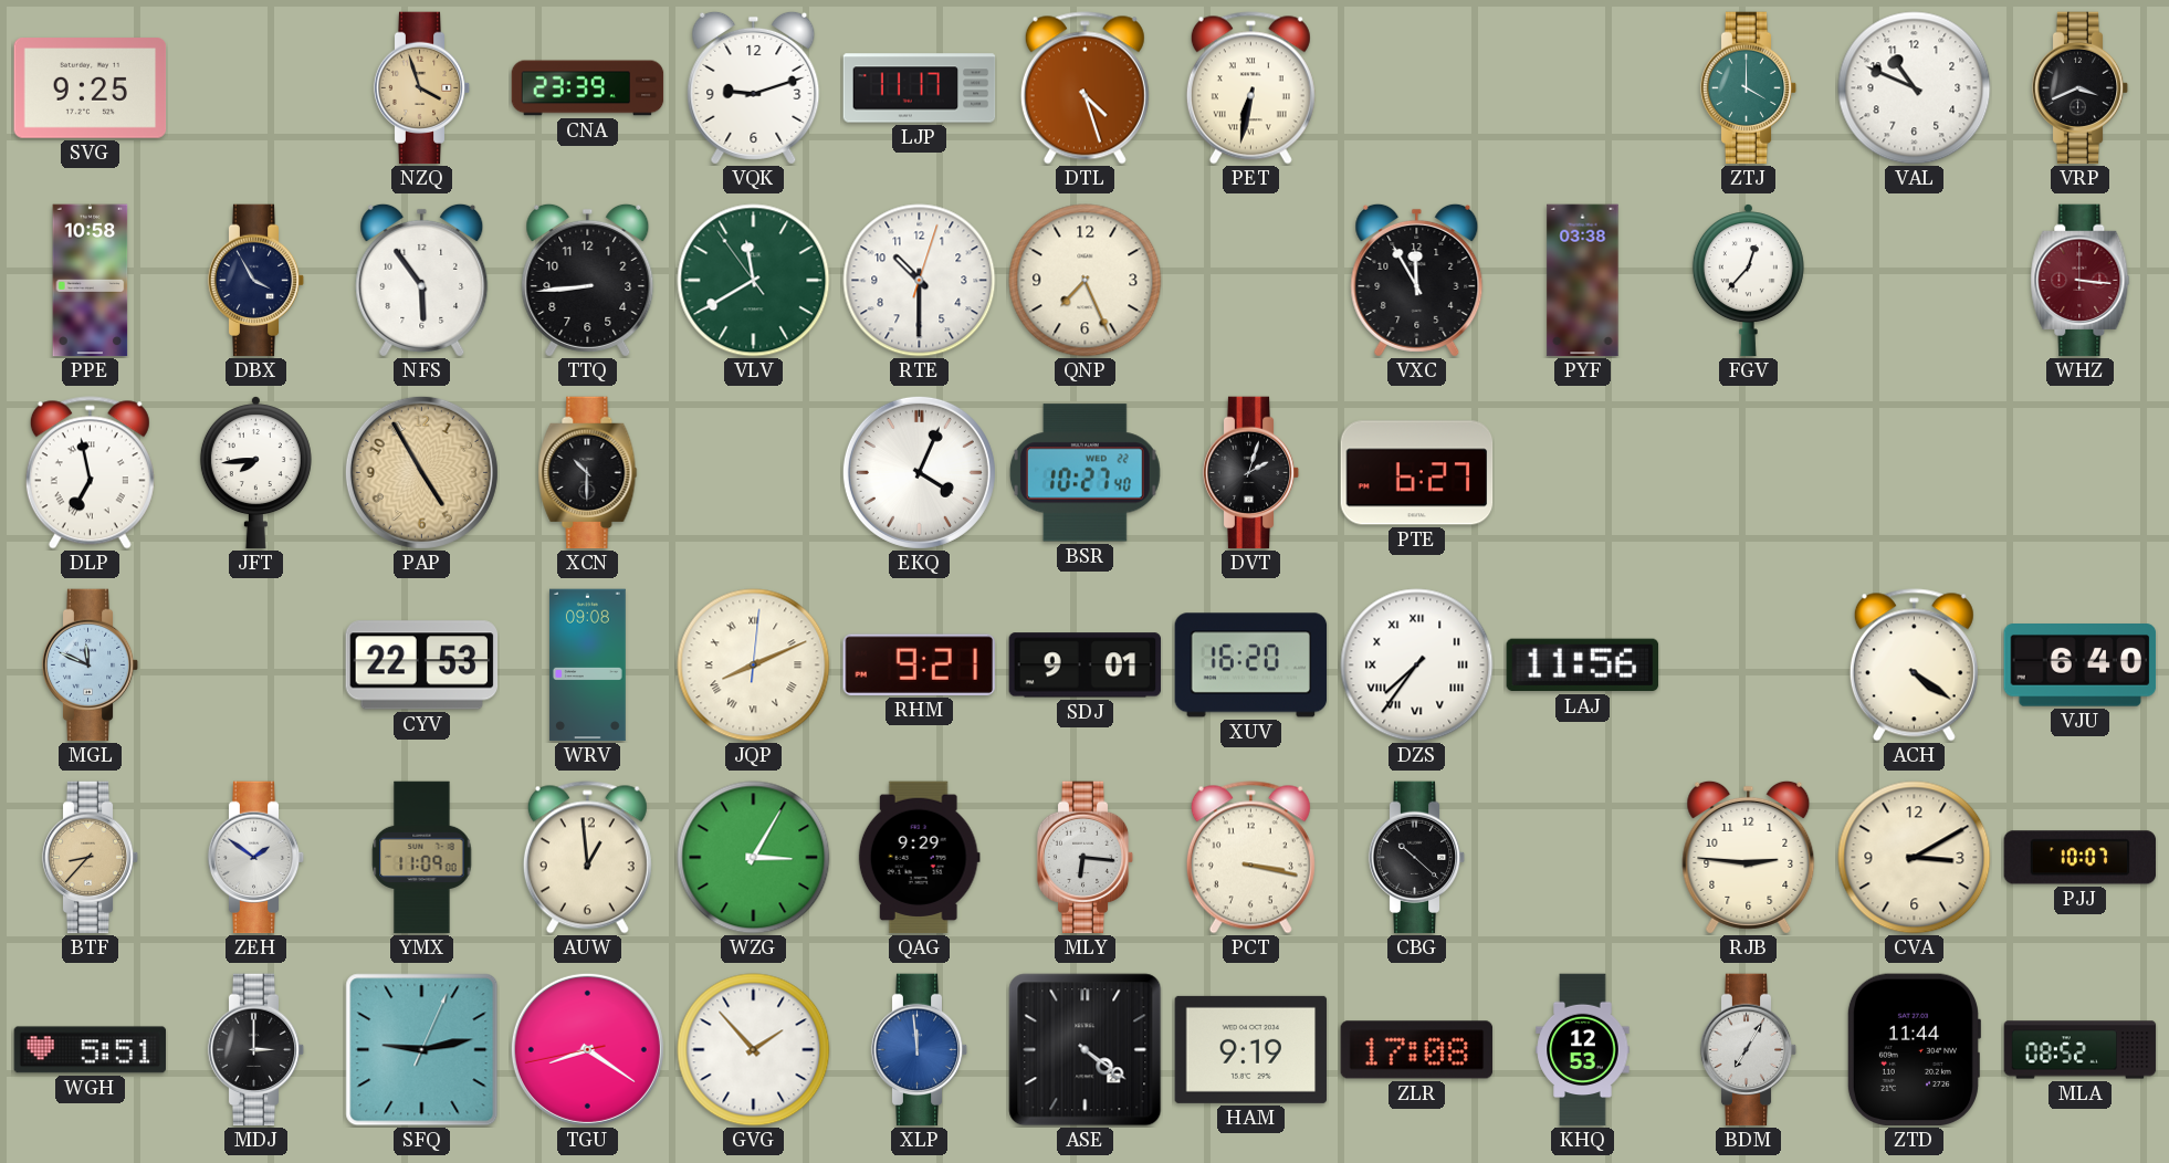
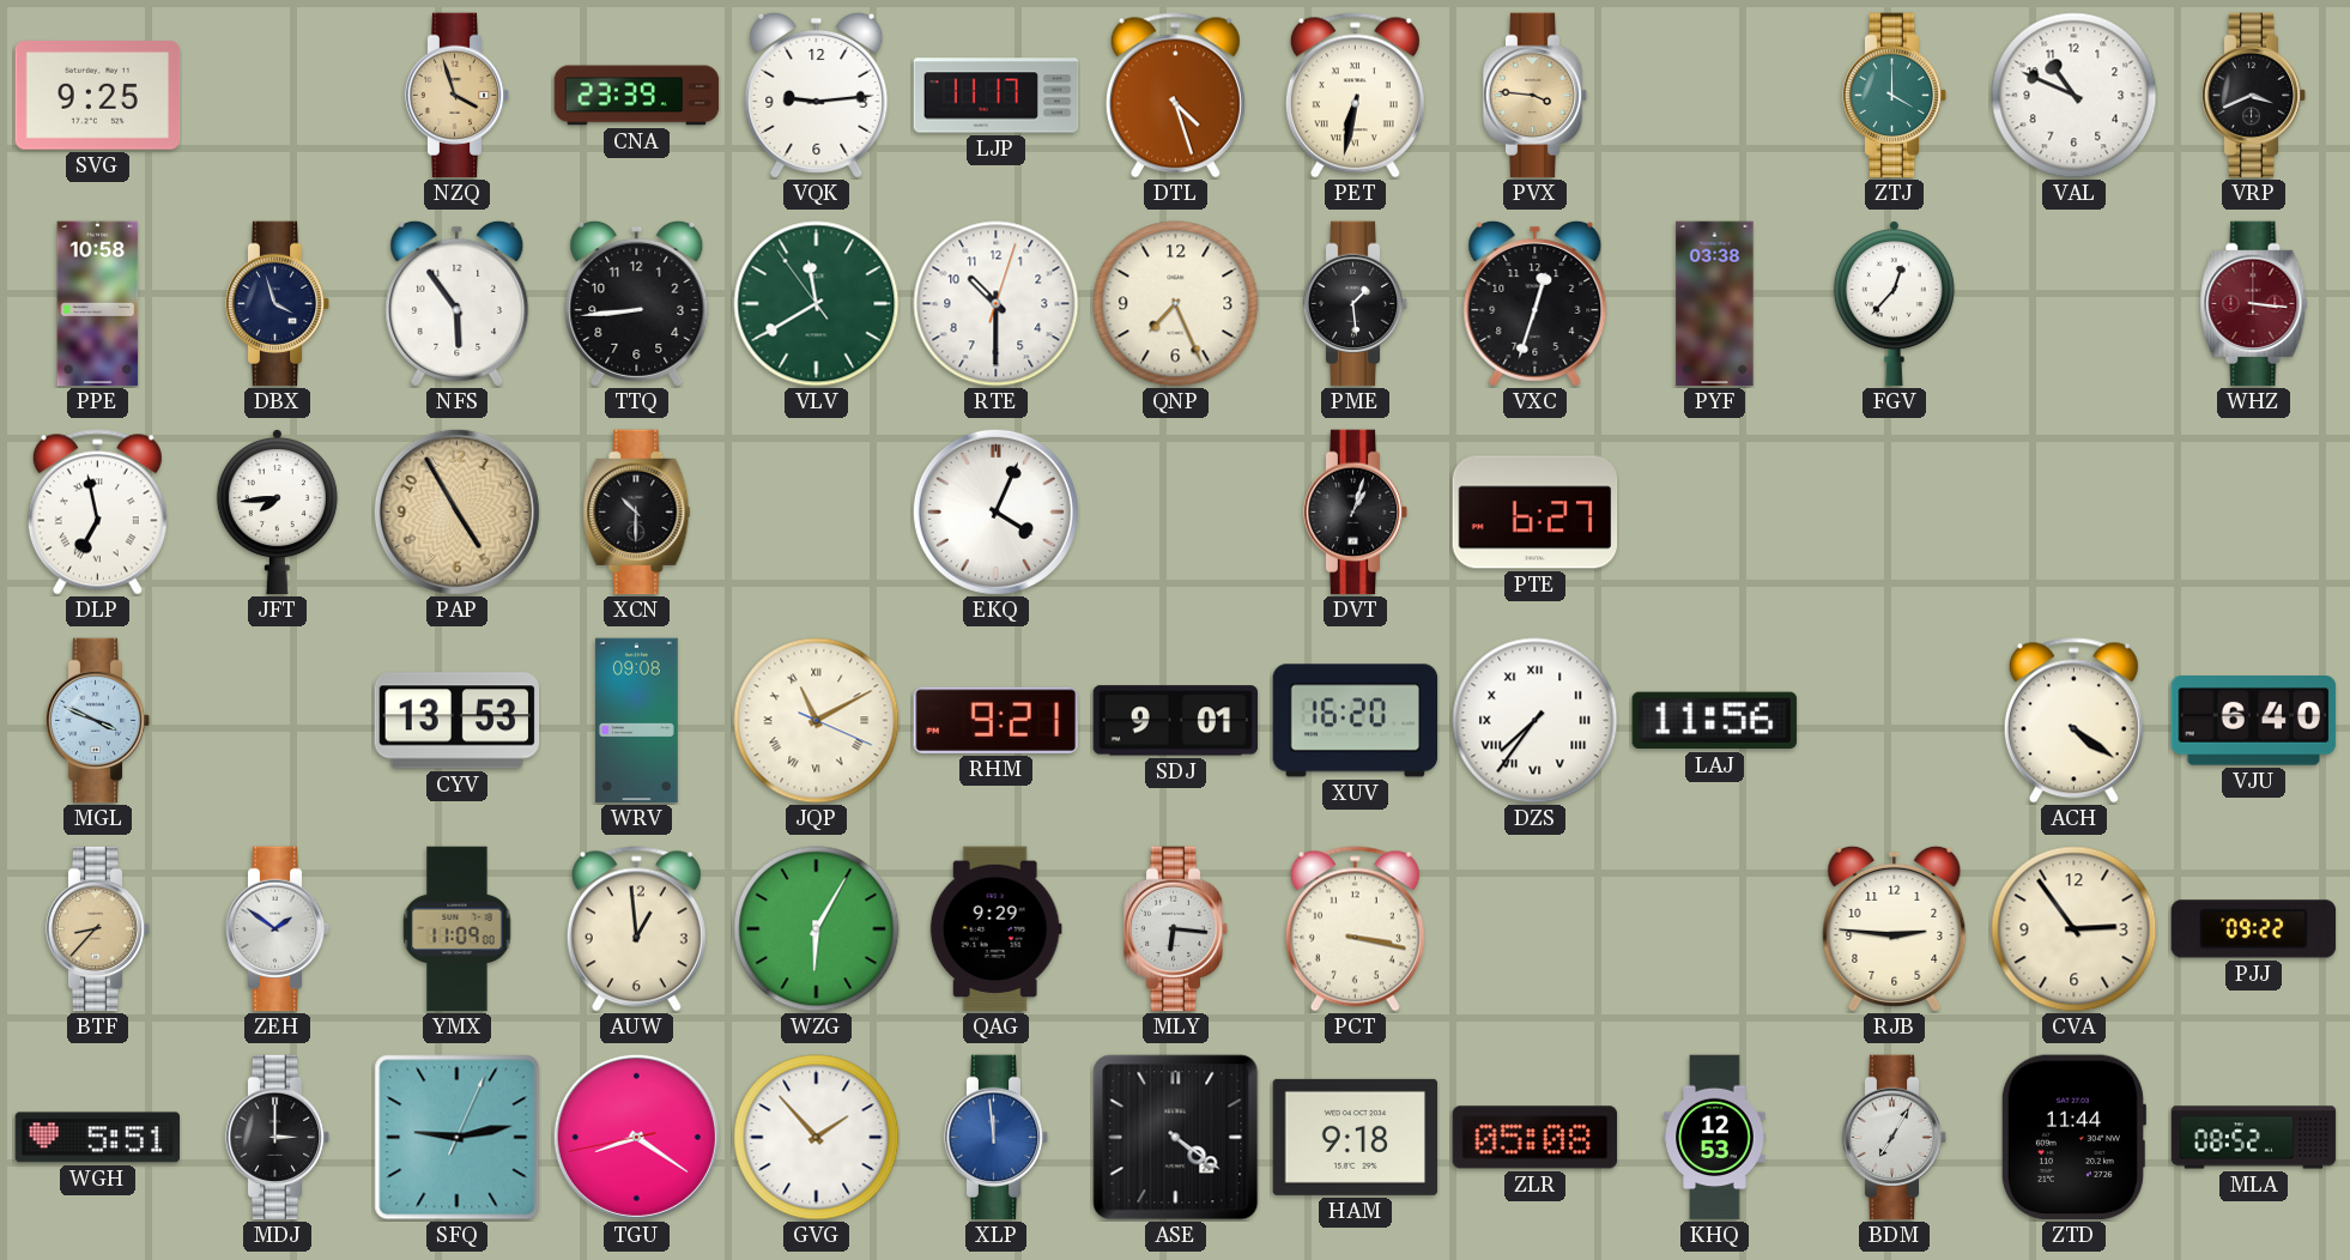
VQK: 9:12 -> 9:14 (817, 95)
PVX: none -> 3:46 (1536, 96)
DBX: 3:55 -> 3:57 (278, 304)
PME: none -> 1:29 (1356, 304)
VXC: 11:55 -> 12:33 (1536, 303)
BSR: 10:27 -> none (1084, 473)
DVT: 2:03 -> 1:03 (1356, 513)
MGL: 11:49 -> 3:49 (98, 721)
CYV: 22:53 -> 13:53 (458, 721)
JQP: 8:11 -> 11:10 (817, 721)
WZG: 3:05 -> 6:05 (817, 929)
CBG: 10:22 -> none (1417, 858)
CVA: 3:10 -> 2:54 (2075, 929)
PJJ: 10:07 -> 09:22 (2254, 929)
HAM: 9:19 -> 9:18 (1356, 1137)
ZLR: 17:08 -> 05:08 (1536, 1138)
